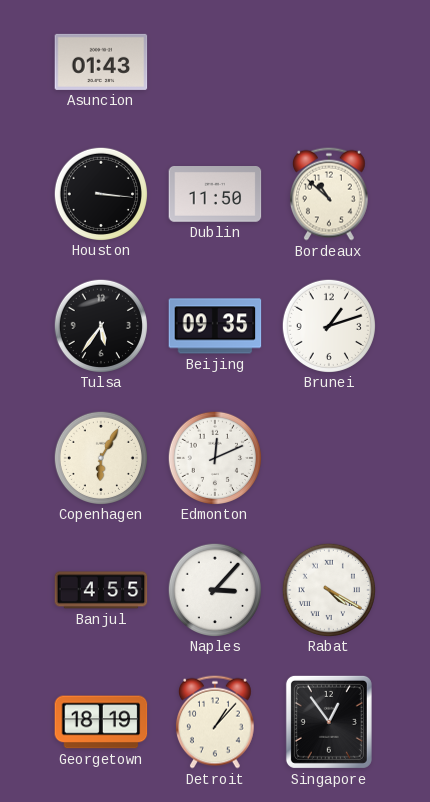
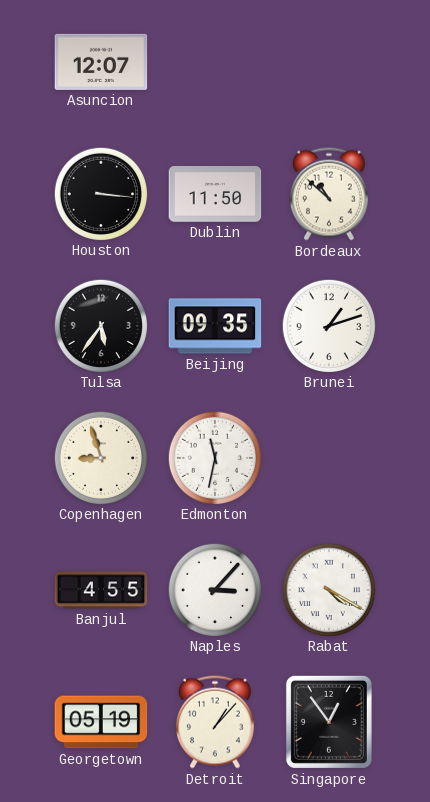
Asuncion: 01:43 -> 12:07 (101, 62)
Copenhagen: 6:05 -> 8:57 (100, 457)
Edmonton: 12:11 -> 11:32 (214, 457)
Georgetown: 18:19 -> 05:19 (101, 722)
